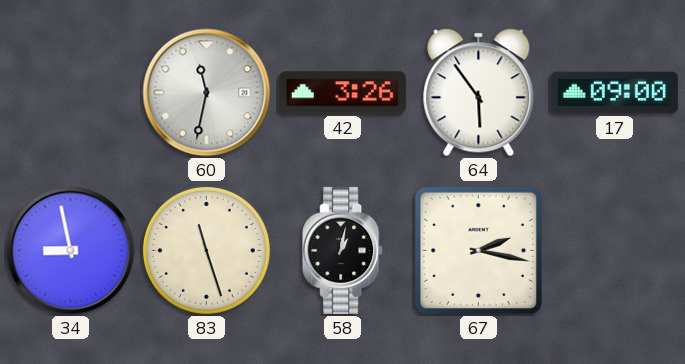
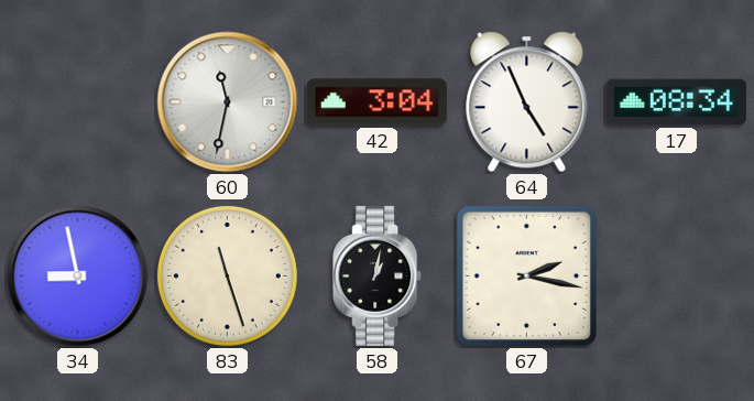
42: 3:26 -> 3:04 (376, 102)
64: 5:54 -> 4:56 (527, 102)
17: 09:00 -> 08:34 (676, 102)
